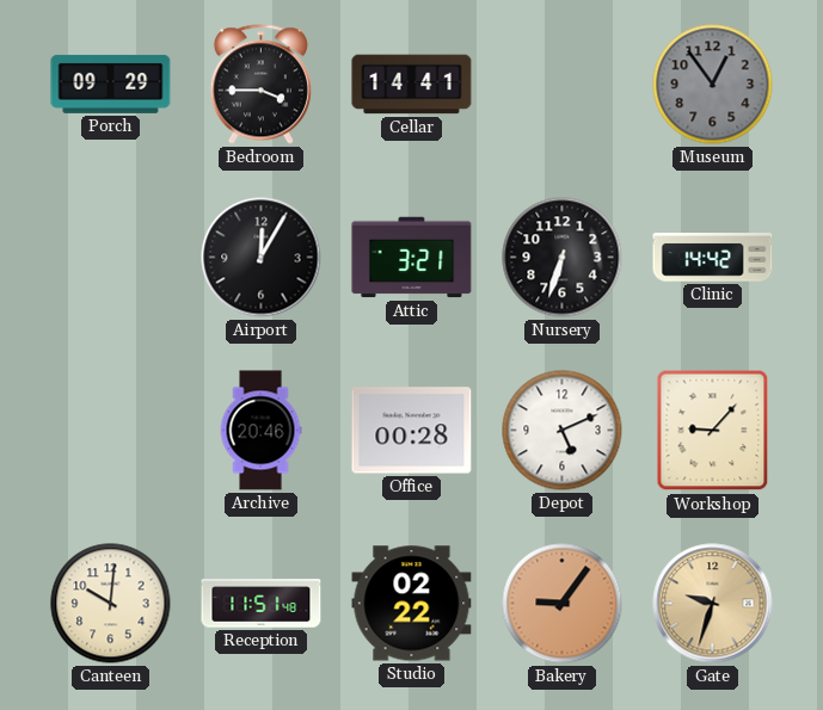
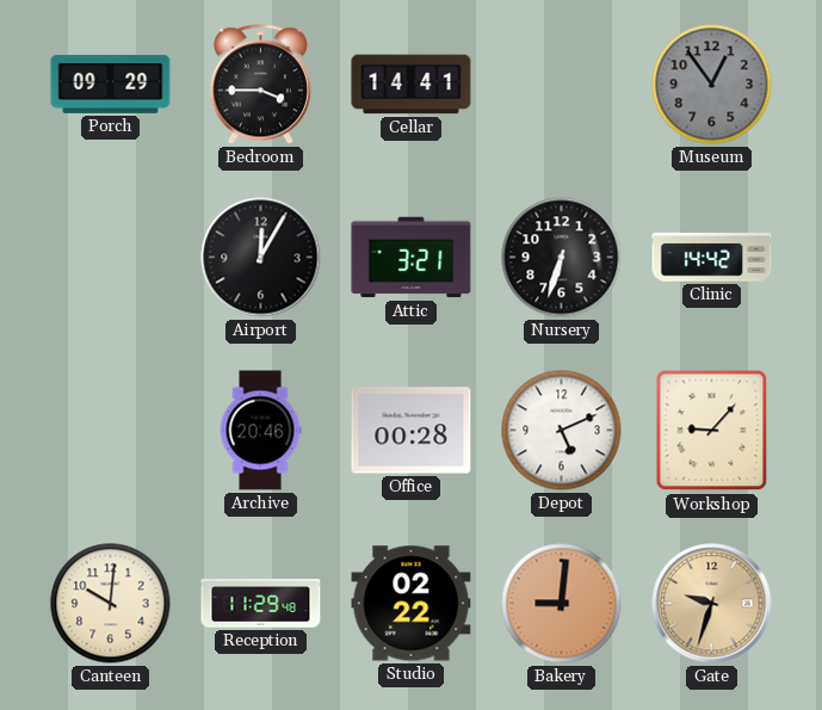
Reception: 11:51 -> 11:29 (261, 604)
Bakery: 9:06 -> 9:01 (562, 604)
